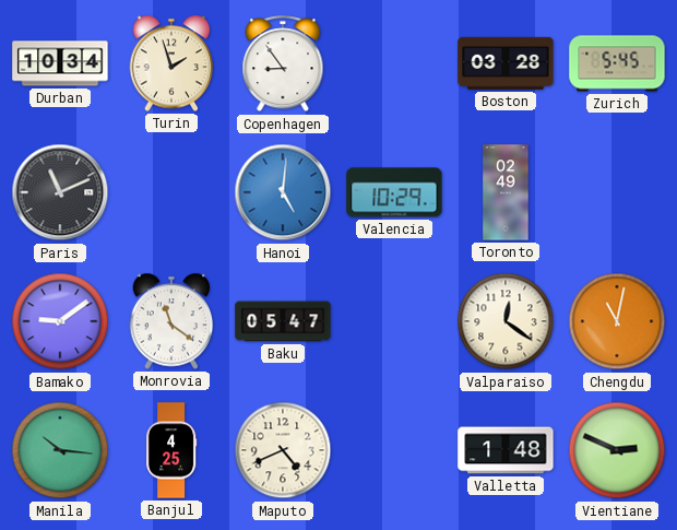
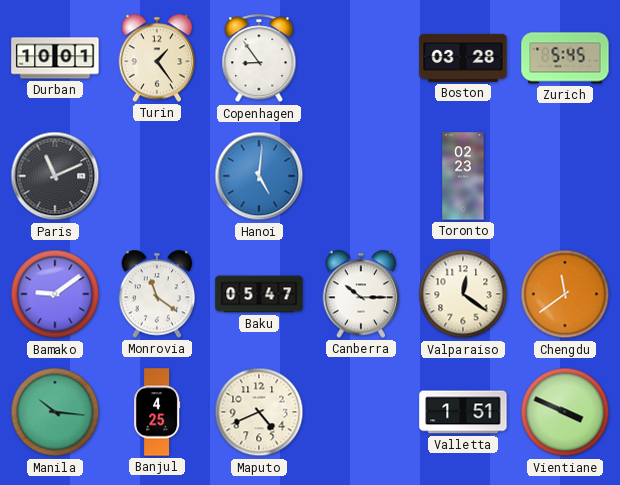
Durban: 10:34 -> 10:01 (55, 58)
Turin: 1:57 -> 1:24 (157, 58)
Valencia: 10:29 -> none (394, 192)
Toronto: 02:49 -> 02:23 (463, 176)
Canberra: none -> 10:15 (361, 294)
Chengdu: 11:02 -> 11:39 (565, 294)
Valletta: 1:48 -> 1:51 (463, 412)
Vientiane: 2:49 -> 3:49 (565, 412)
